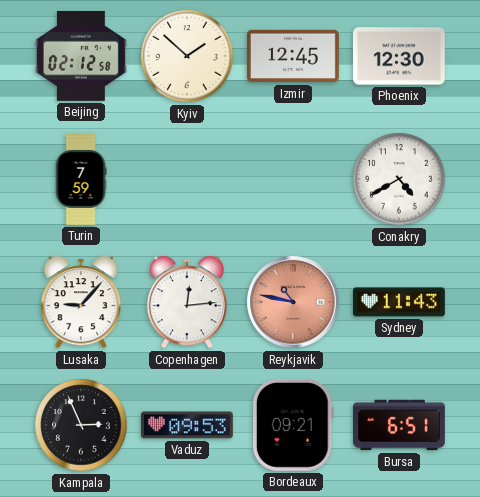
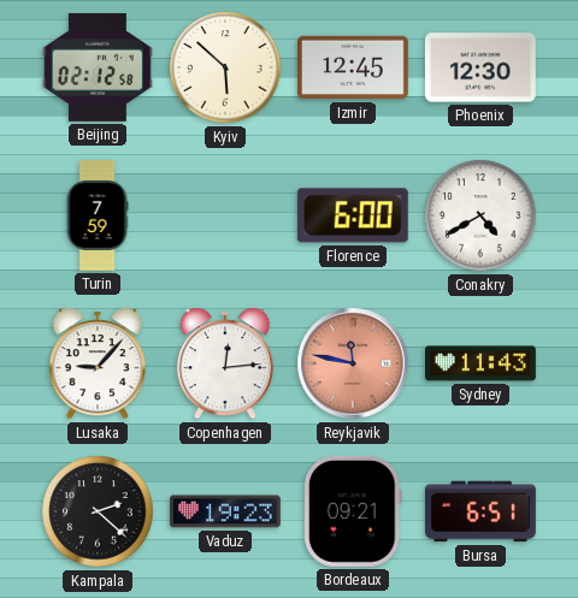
Kyiv: 1:52 -> 5:52 (225, 67)
Florence: none -> 6:00 (353, 215)
Reykjavik: 10:47 -> 11:47 (353, 363)
Kampala: 2:56 -> 2:22 (98, 511)
Vaduz: 09:53 -> 19:23 (225, 511)
